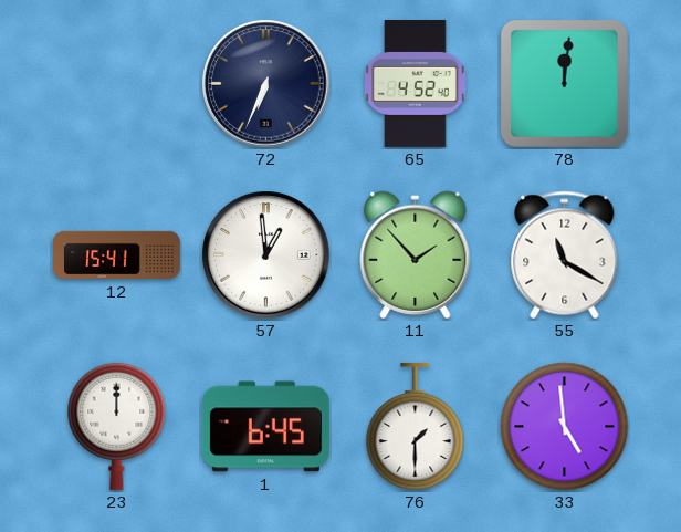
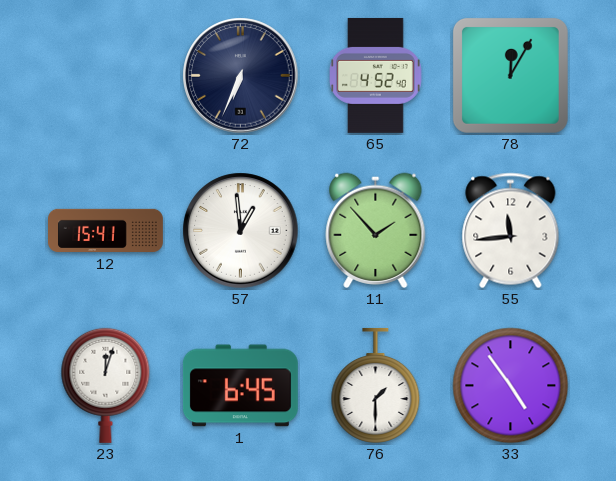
78: 12:01 -> 12:05 (510, 75)
55: 11:20 -> 11:44 (511, 231)
23: 12:00 -> 12:03 (106, 385)
33: 4:59 -> 4:54 (511, 386)
